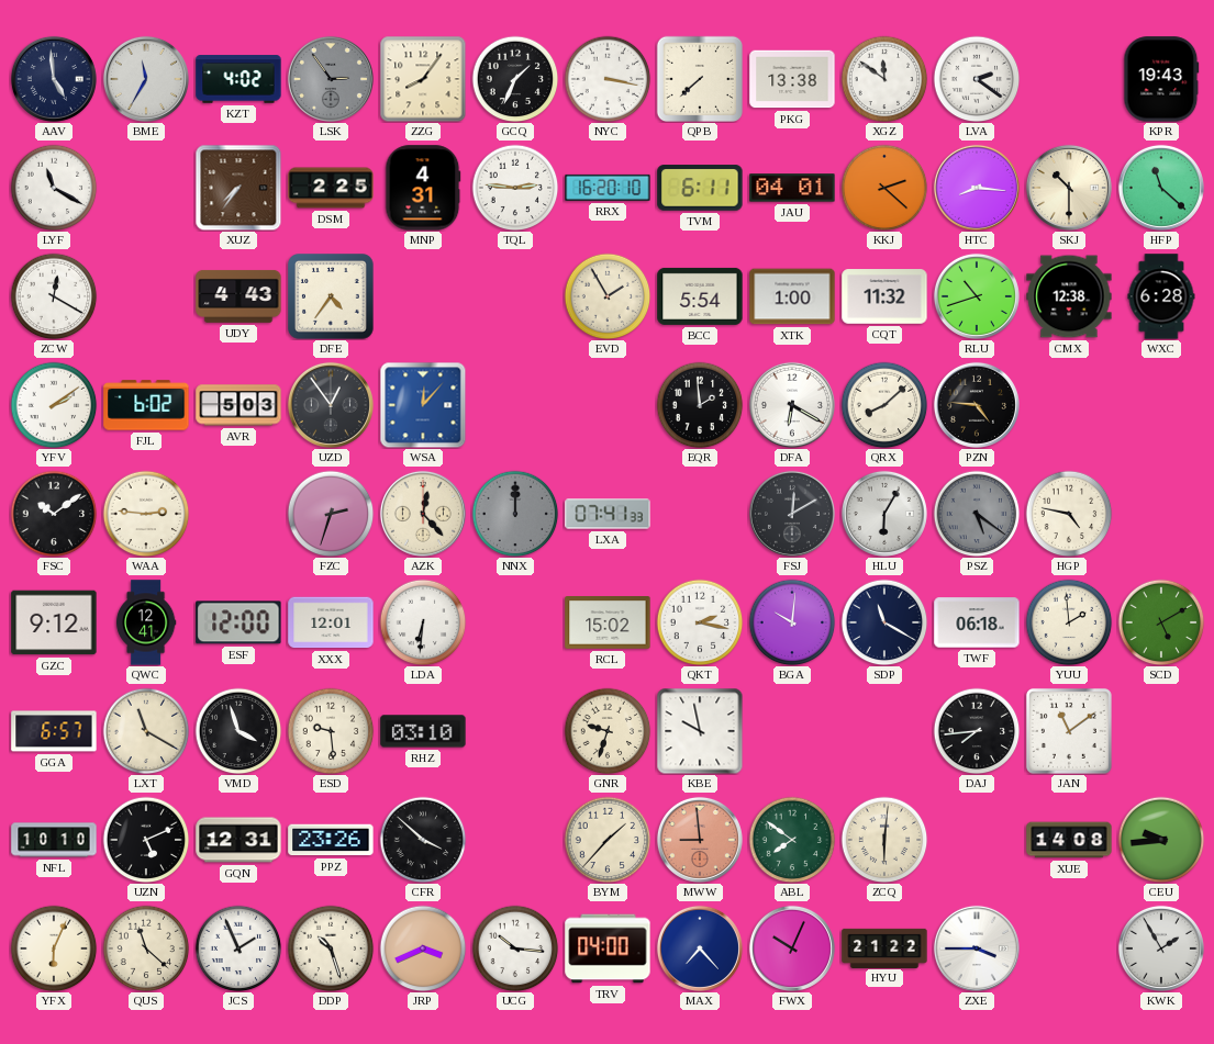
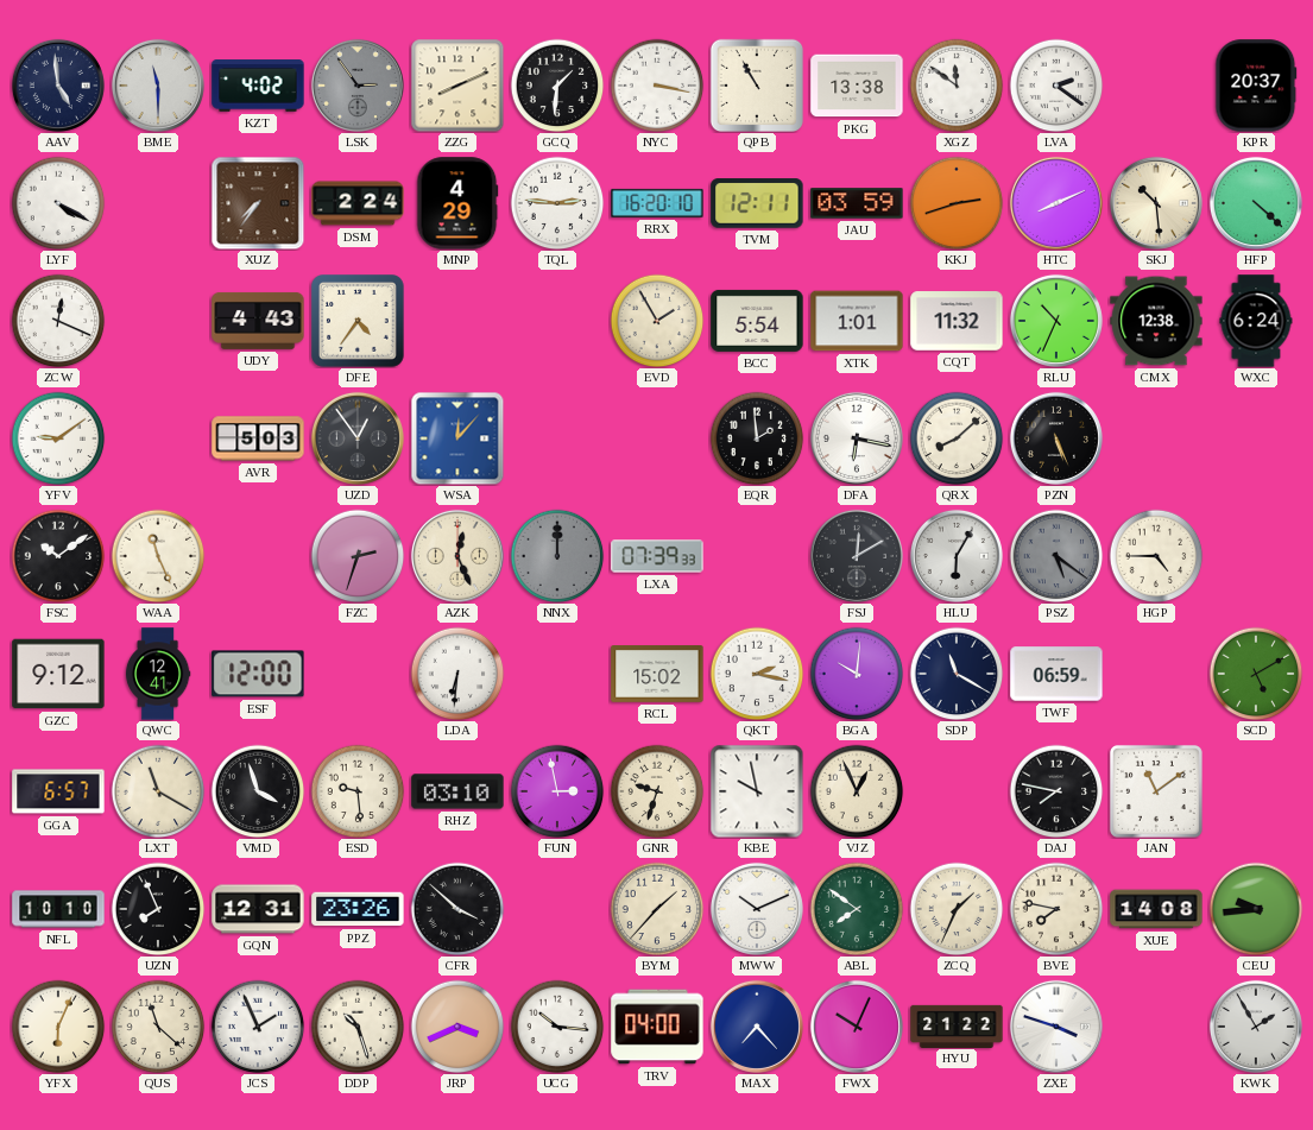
BME: 11:35 -> 11:30 (158, 86)
ZZG: 8:06 -> 8:11 (457, 86)
GCQ: 1:34 -> 1:31 (557, 86)
QPB: 7:38 -> 10:55 (756, 84)
KPR: 19:43 -> 20:37 (1256, 86)
LYF: 11:20 -> 4:20 (58, 203)
DSM: 2:25 -> 2:24 (358, 203)
MNP: 4:31 -> 4:29 (457, 203)
TVM: 6:11 -> 12:11 (757, 203)
JAU: 04:01 -> 03:59 (857, 203)
KKJ: 2:22 -> 2:42 (957, 203)
HTC: 8:16 -> 8:11 (1056, 203)
SKJ: 10:30 -> 10:29 (1156, 203)
HFP: 11:22 -> 4:22 (1256, 203)
ZCW: 12:20 -> 12:19 (58, 321)
XTK: 1:00 -> 1:01 (857, 321)
RLU: 10:42 -> 10:34 (1056, 321)
WXC: 6:28 -> 6:24 (1256, 321)
YFV: 2:09 -> 9:09 (58, 438)
FJL: 6:02 -> none (146, 405)
DFA: 6:20 -> 6:17 (857, 438)
PZN: 4:46 -> 5:26 (1056, 438)
WAA: 2:46 -> 11:26 (158, 556)
AZK: 12:23 -> 12:26 (457, 556)
LXA: 07:41 -> 07:39 (657, 556)
HGP: 4:47 -> 4:45 (1156, 556)
XXX: 12:01 -> none (331, 622)
TWF: 06:18 -> 06:59 (1056, 674)
YUU: 1:59 -> none (1069, 622)
FUN: none -> 2:58 (557, 791)
VJZ: none -> 12:56 (857, 791)
DAJ: 7:44 -> 7:47 (1056, 791)
UZN: 5:11 -> 7:56 (158, 909)
MWW: 8:59 -> 10:11 (757, 909)
MWW dial: salmon -> white (757, 909)
ZCQ: 6:01 -> 1:34 (957, 909)
BVE: none -> 7:47 (1056, 909)
ZXE: 3:45 -> 3:48 (1056, 1027)
